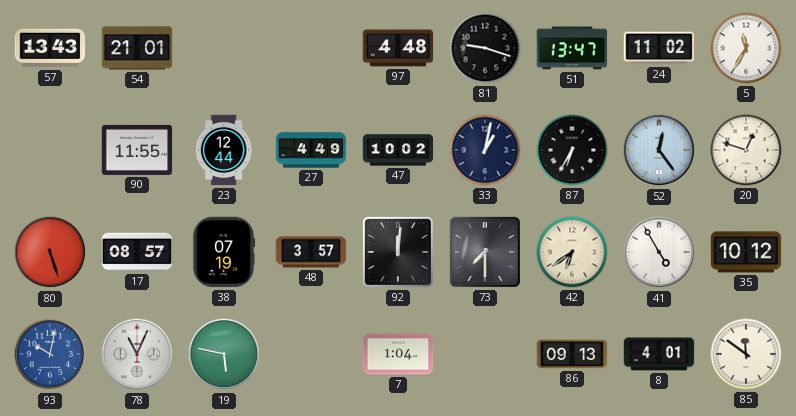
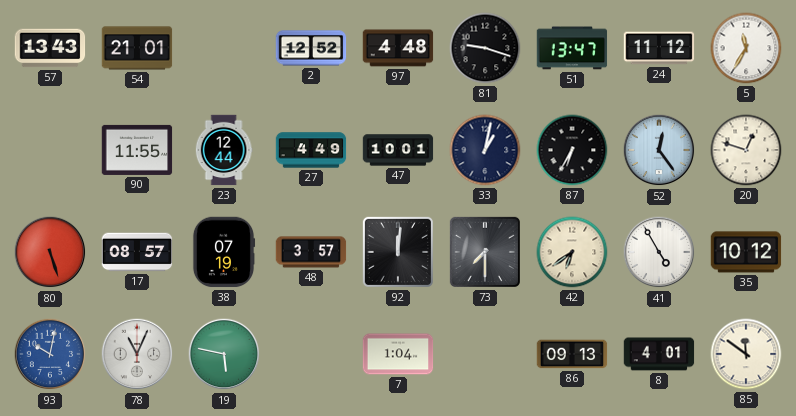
2: none -> 12:52 (311, 48)
24: 11:02 -> 11:12 (659, 48)
47: 10:02 -> 10:01 (398, 150)
